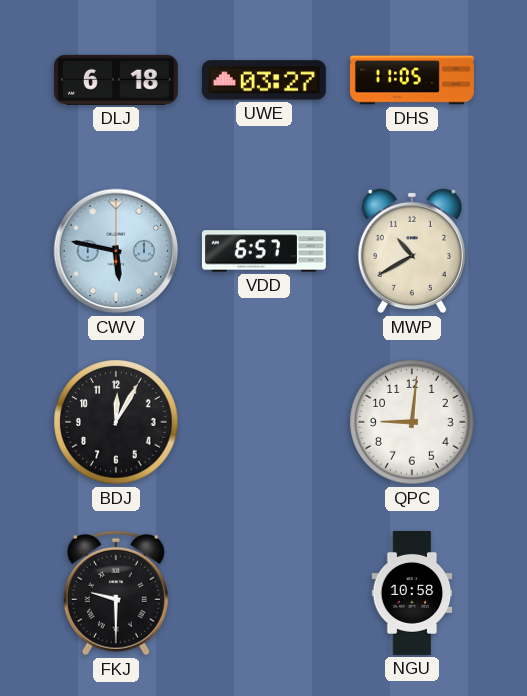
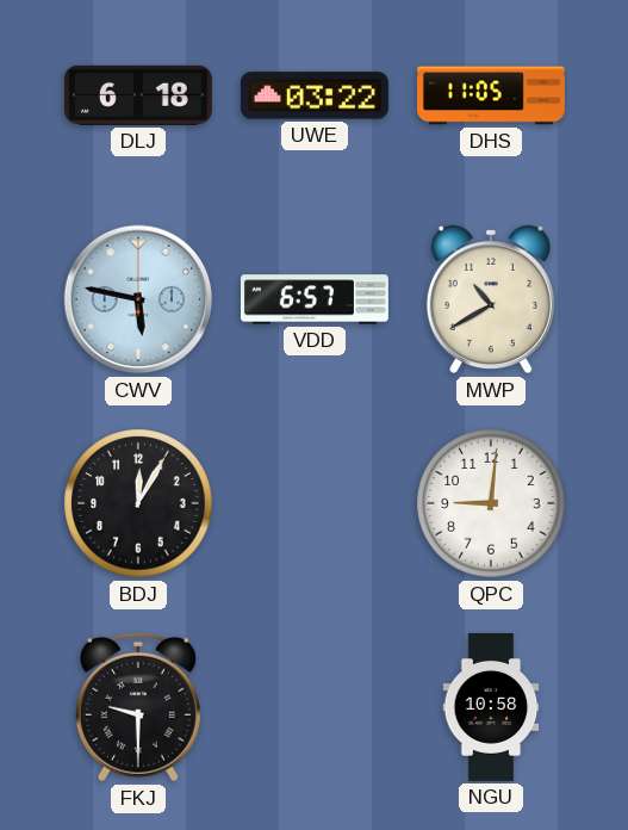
UWE: 03:27 -> 03:22 (315, 95)
